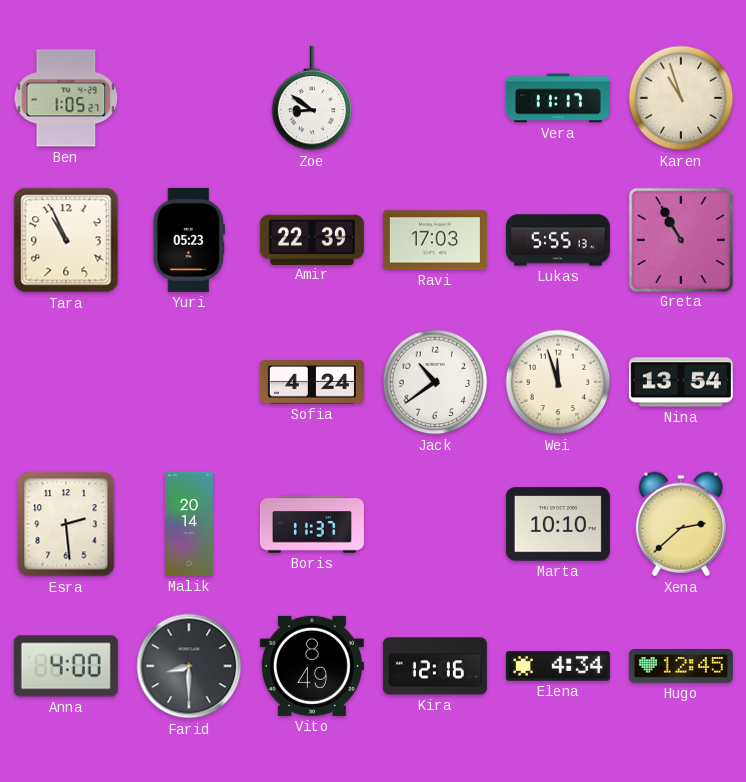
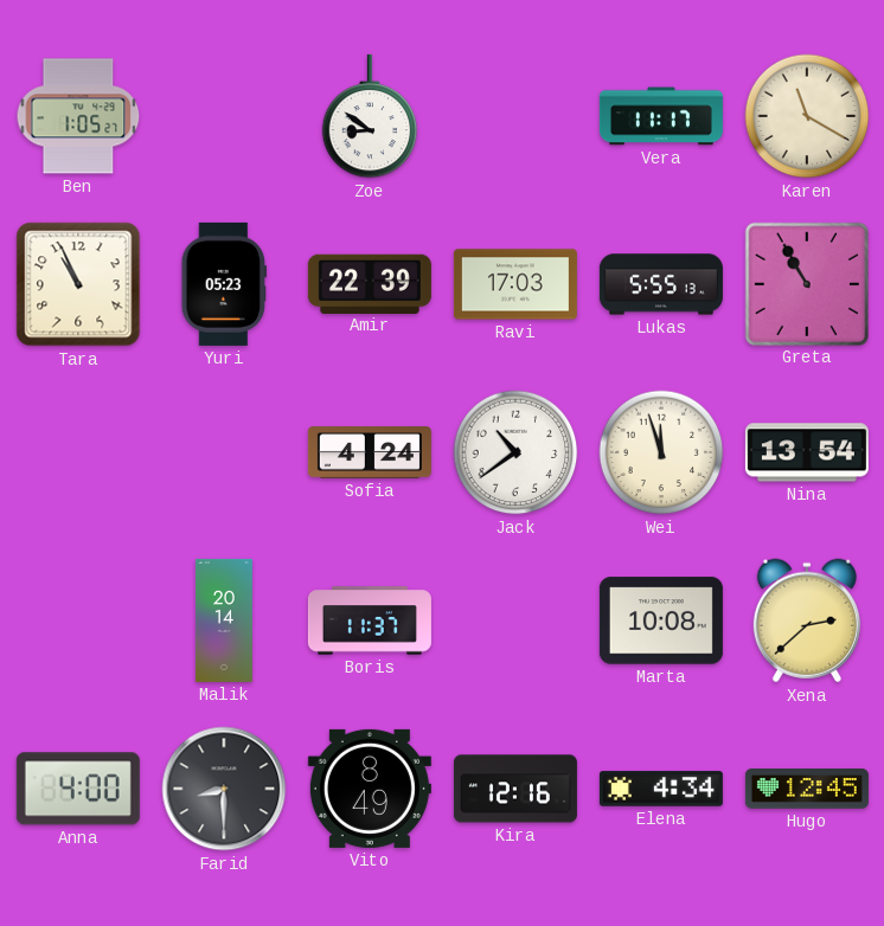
Karen: 10:57 -> 11:20 (807, 116)
Esra: 2:29 -> none (66, 524)
Marta: 10:10 -> 10:08 (661, 620)
